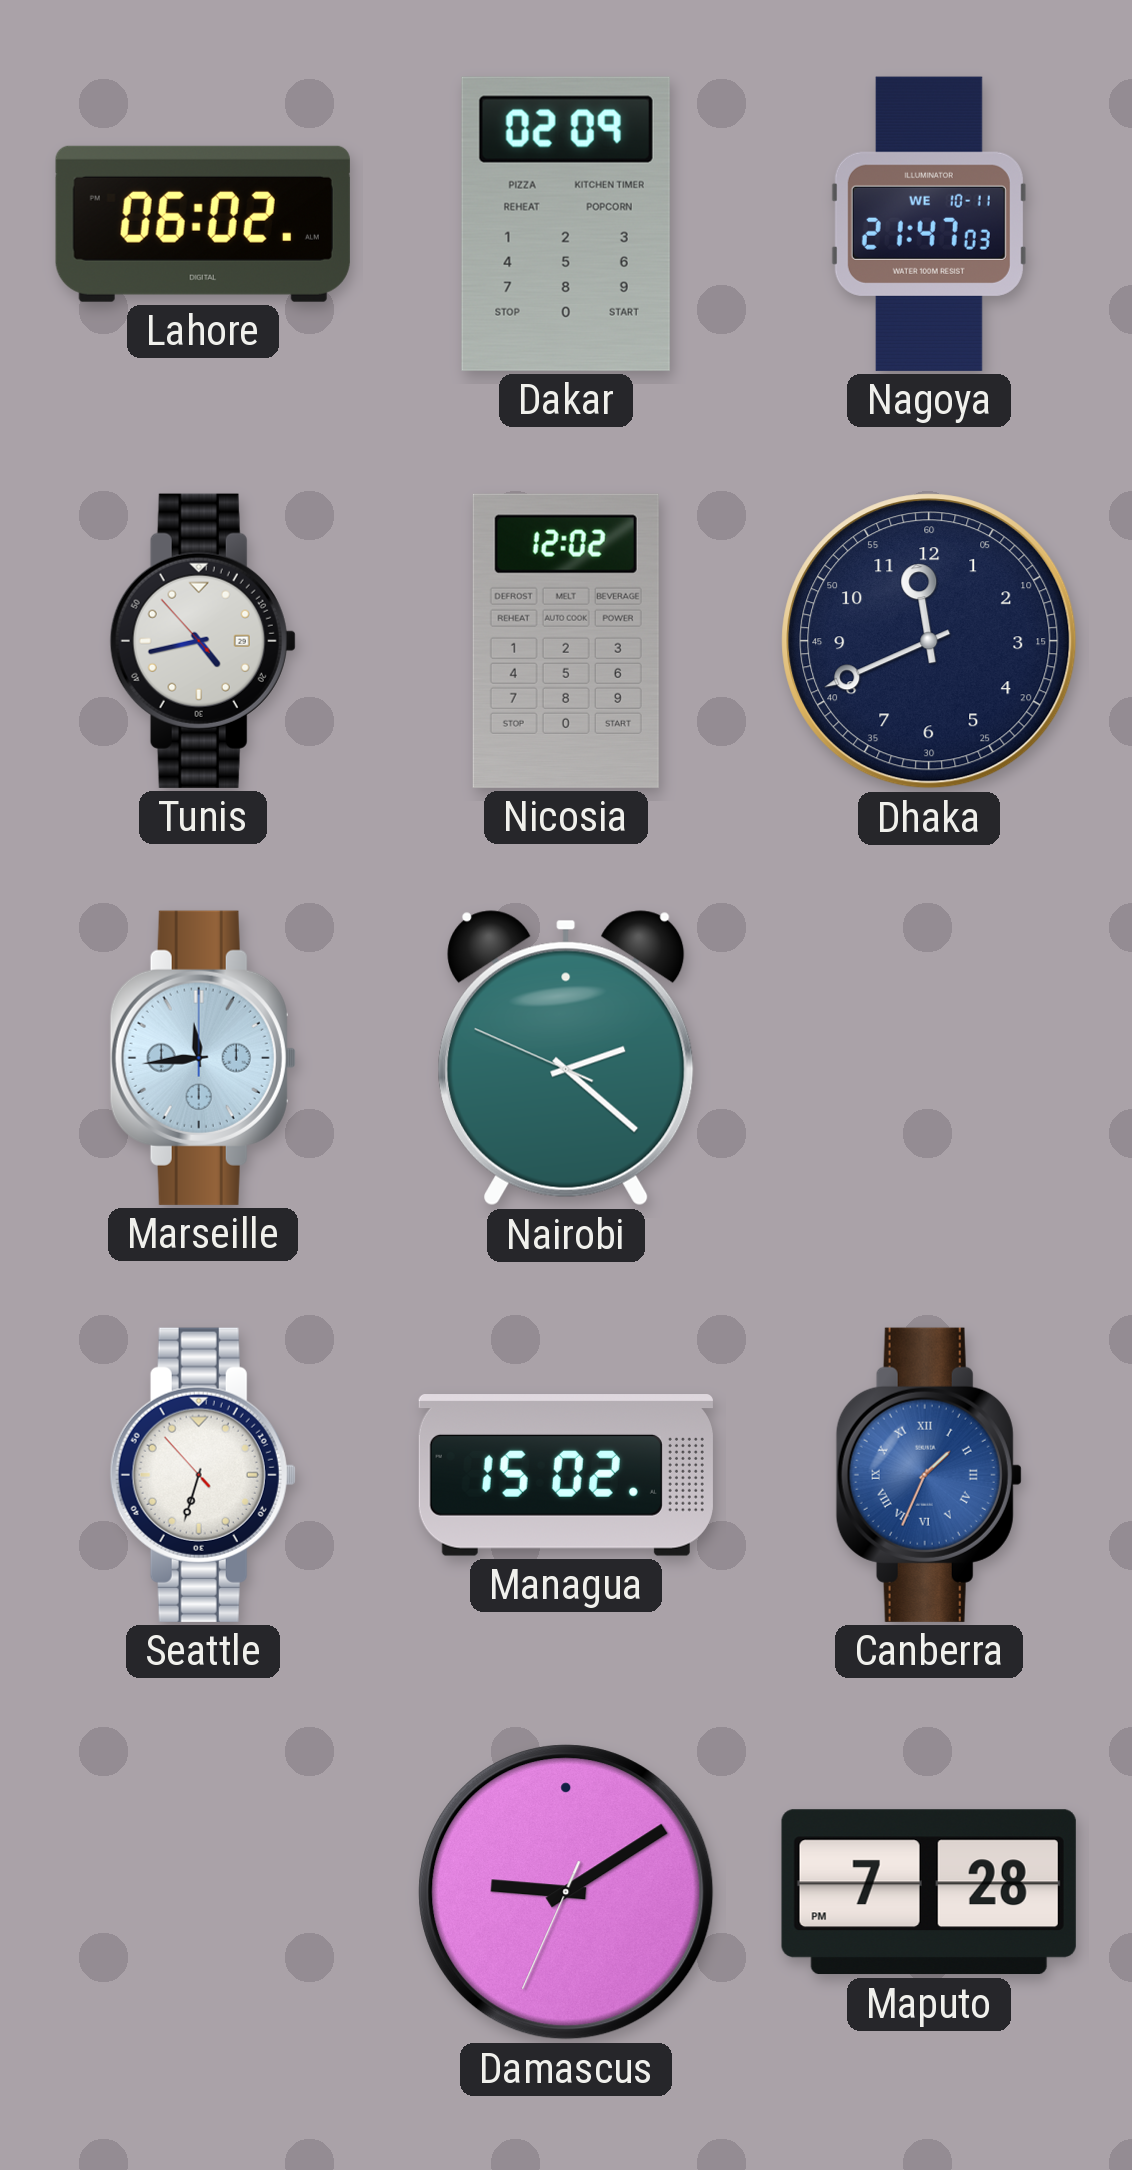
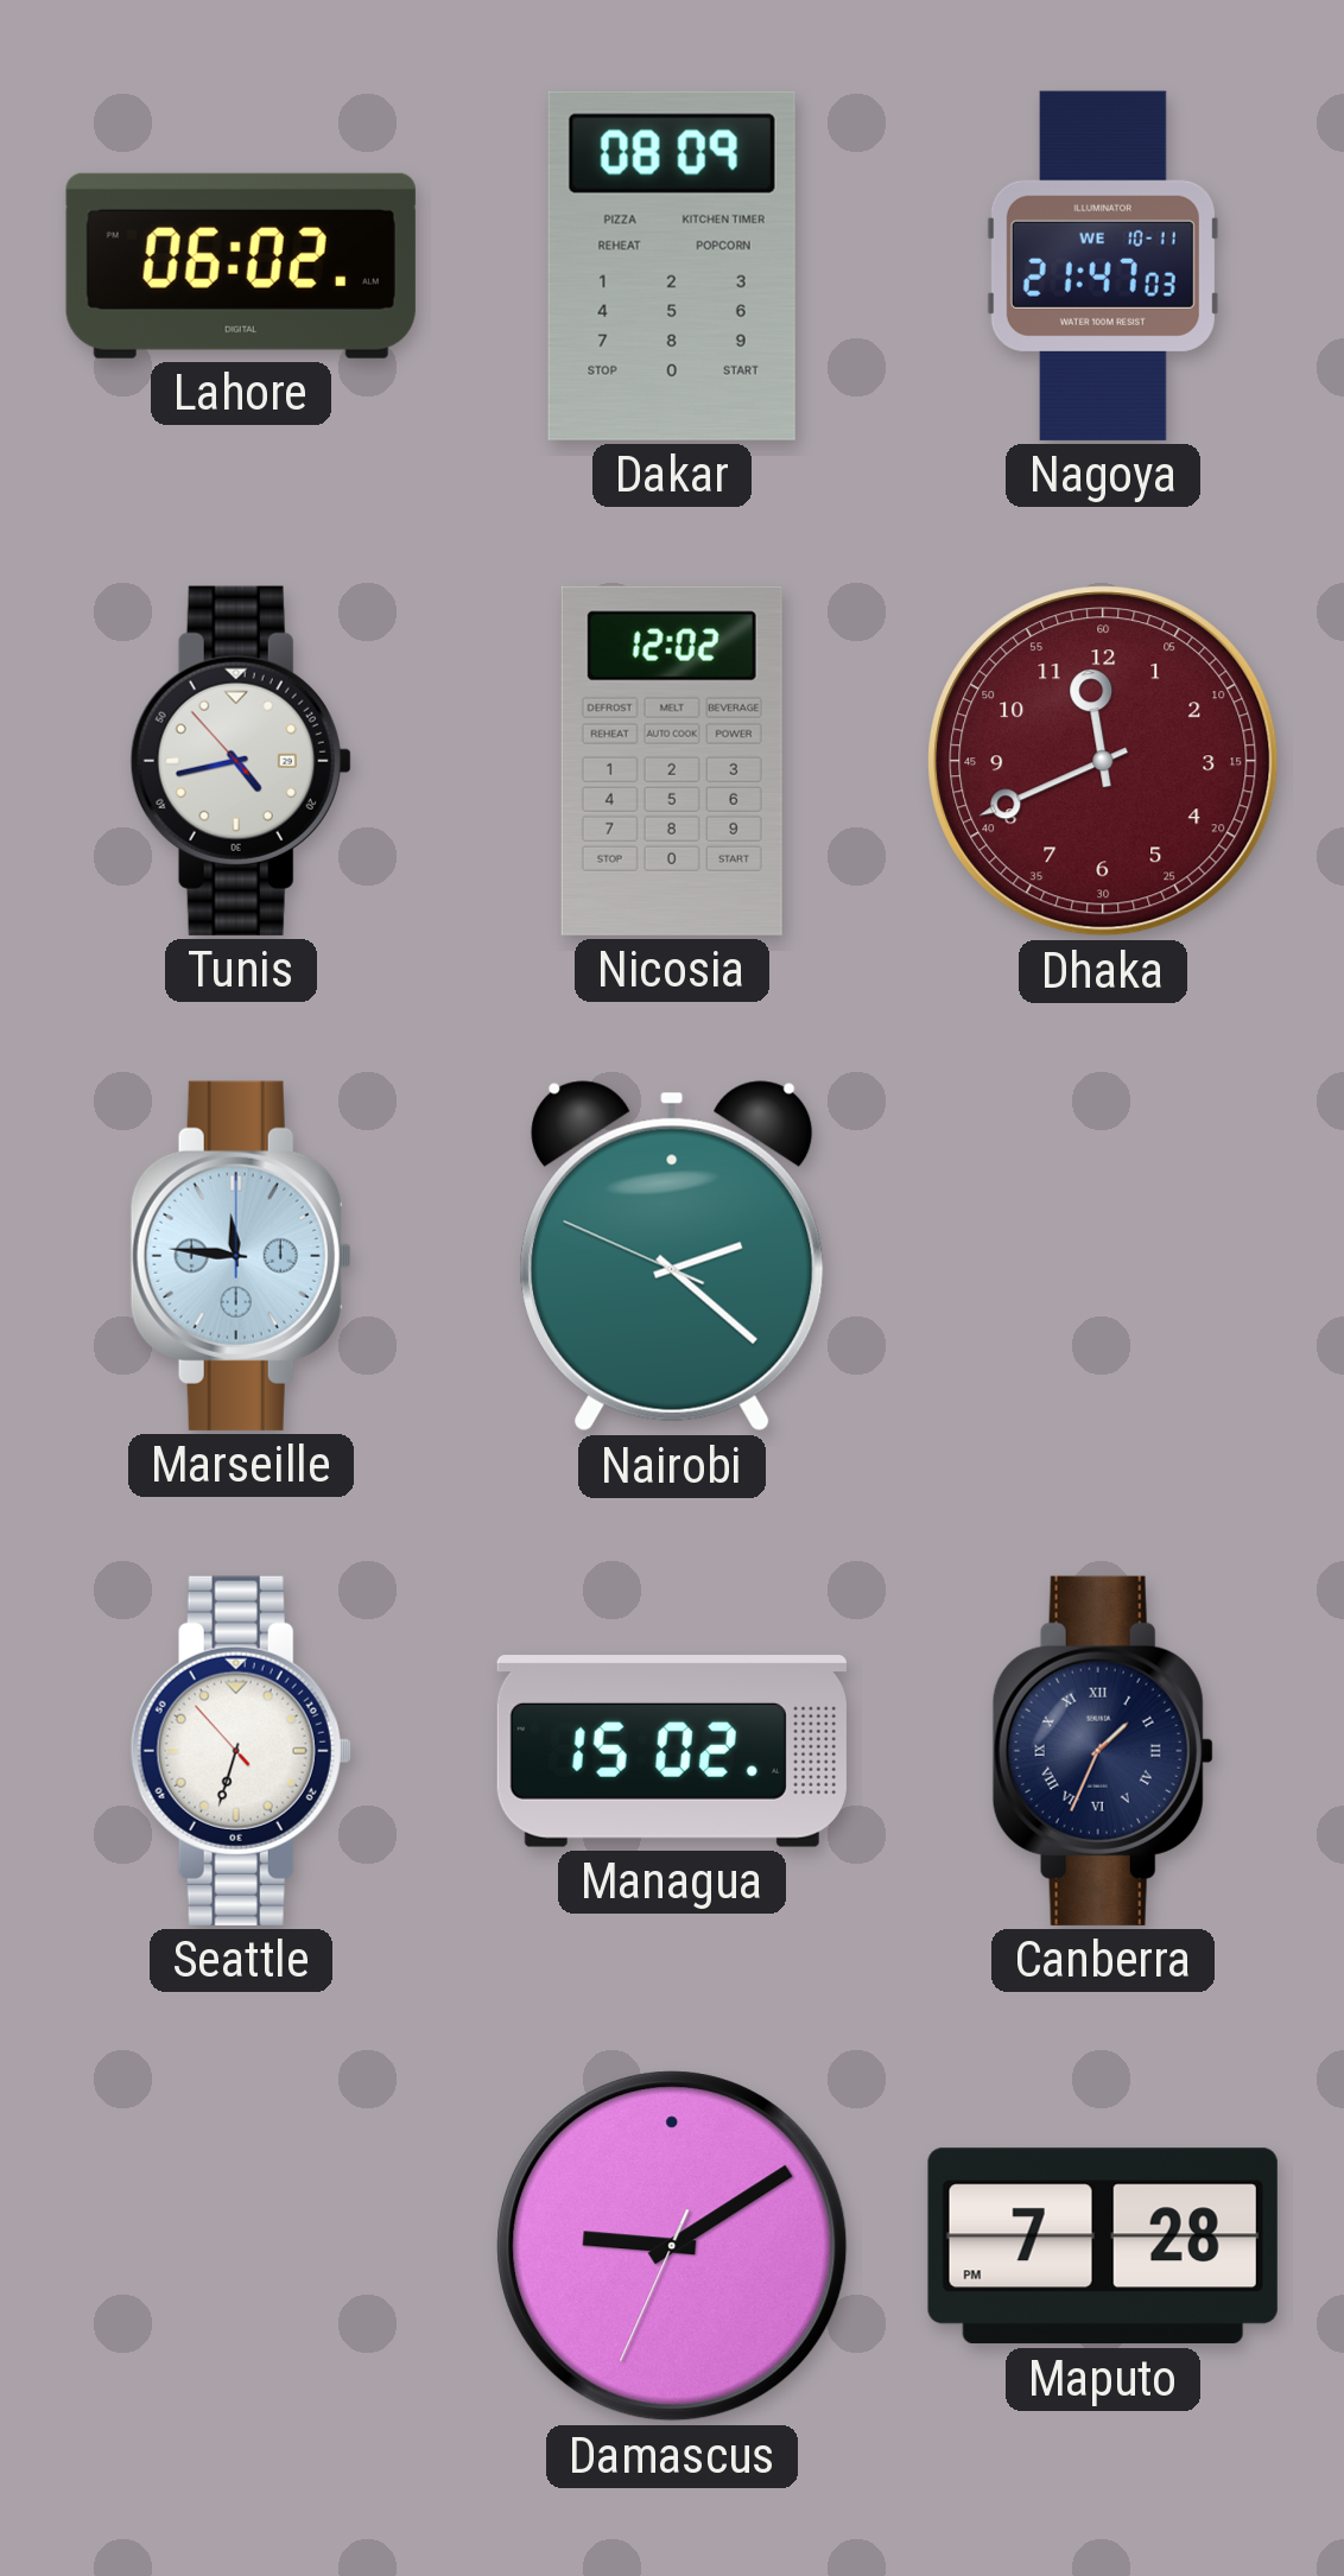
Dakar: 02:09 -> 08:09 (672, 266)
Dhaka dial: navy -> burgundy (1103, 761)
Marseille: 11:44 -> 11:46 (241, 1256)
Canberra dial: blue -> navy (1103, 1751)
